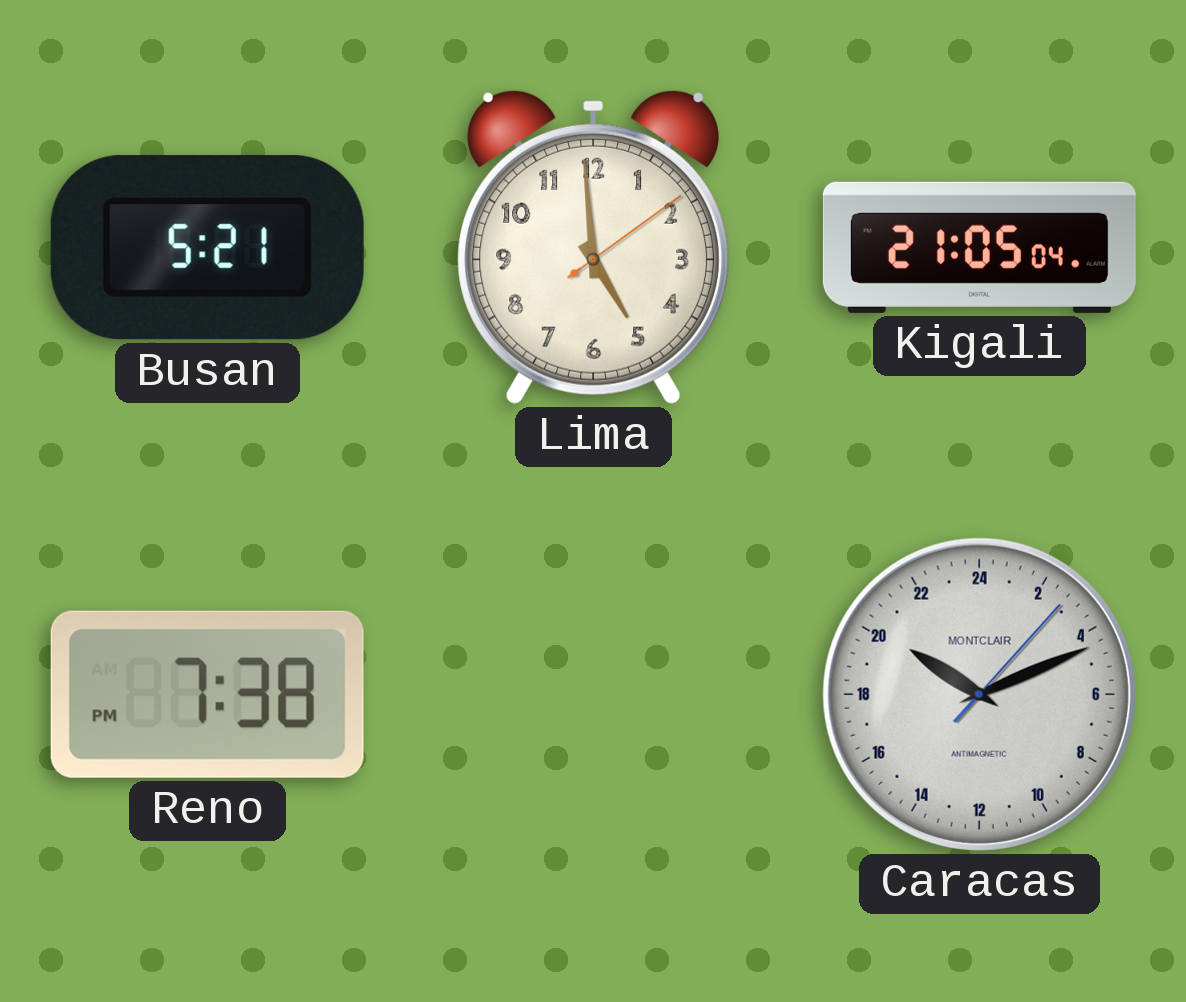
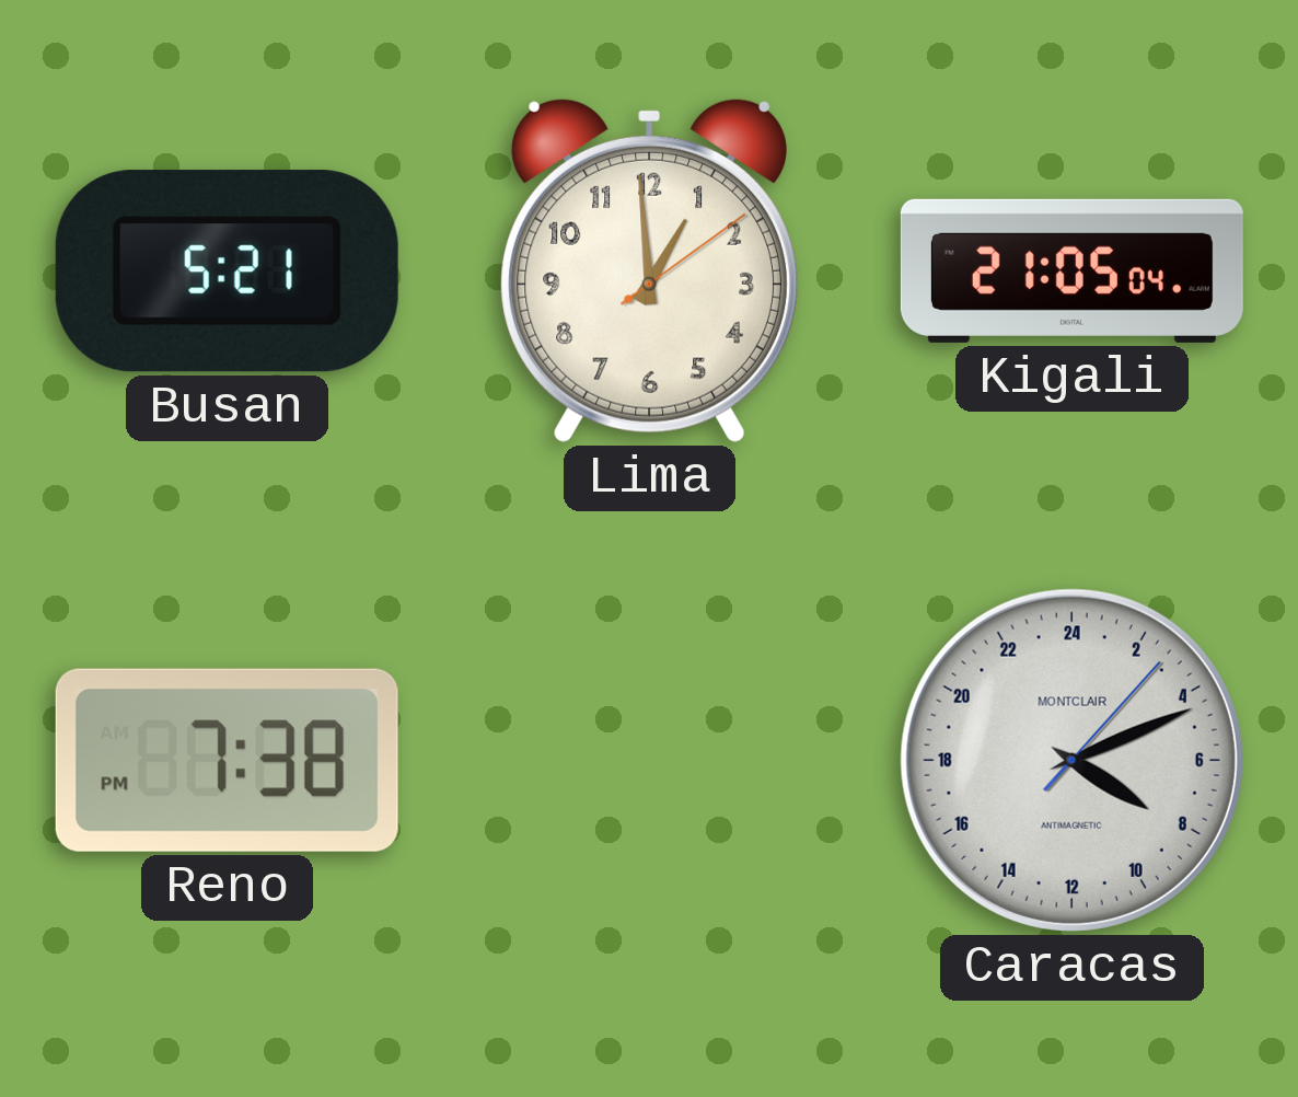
Lima: 4:59 -> 12:59 (649, 270)
Caracas: 20:11 -> 8:11 (1071, 760)
